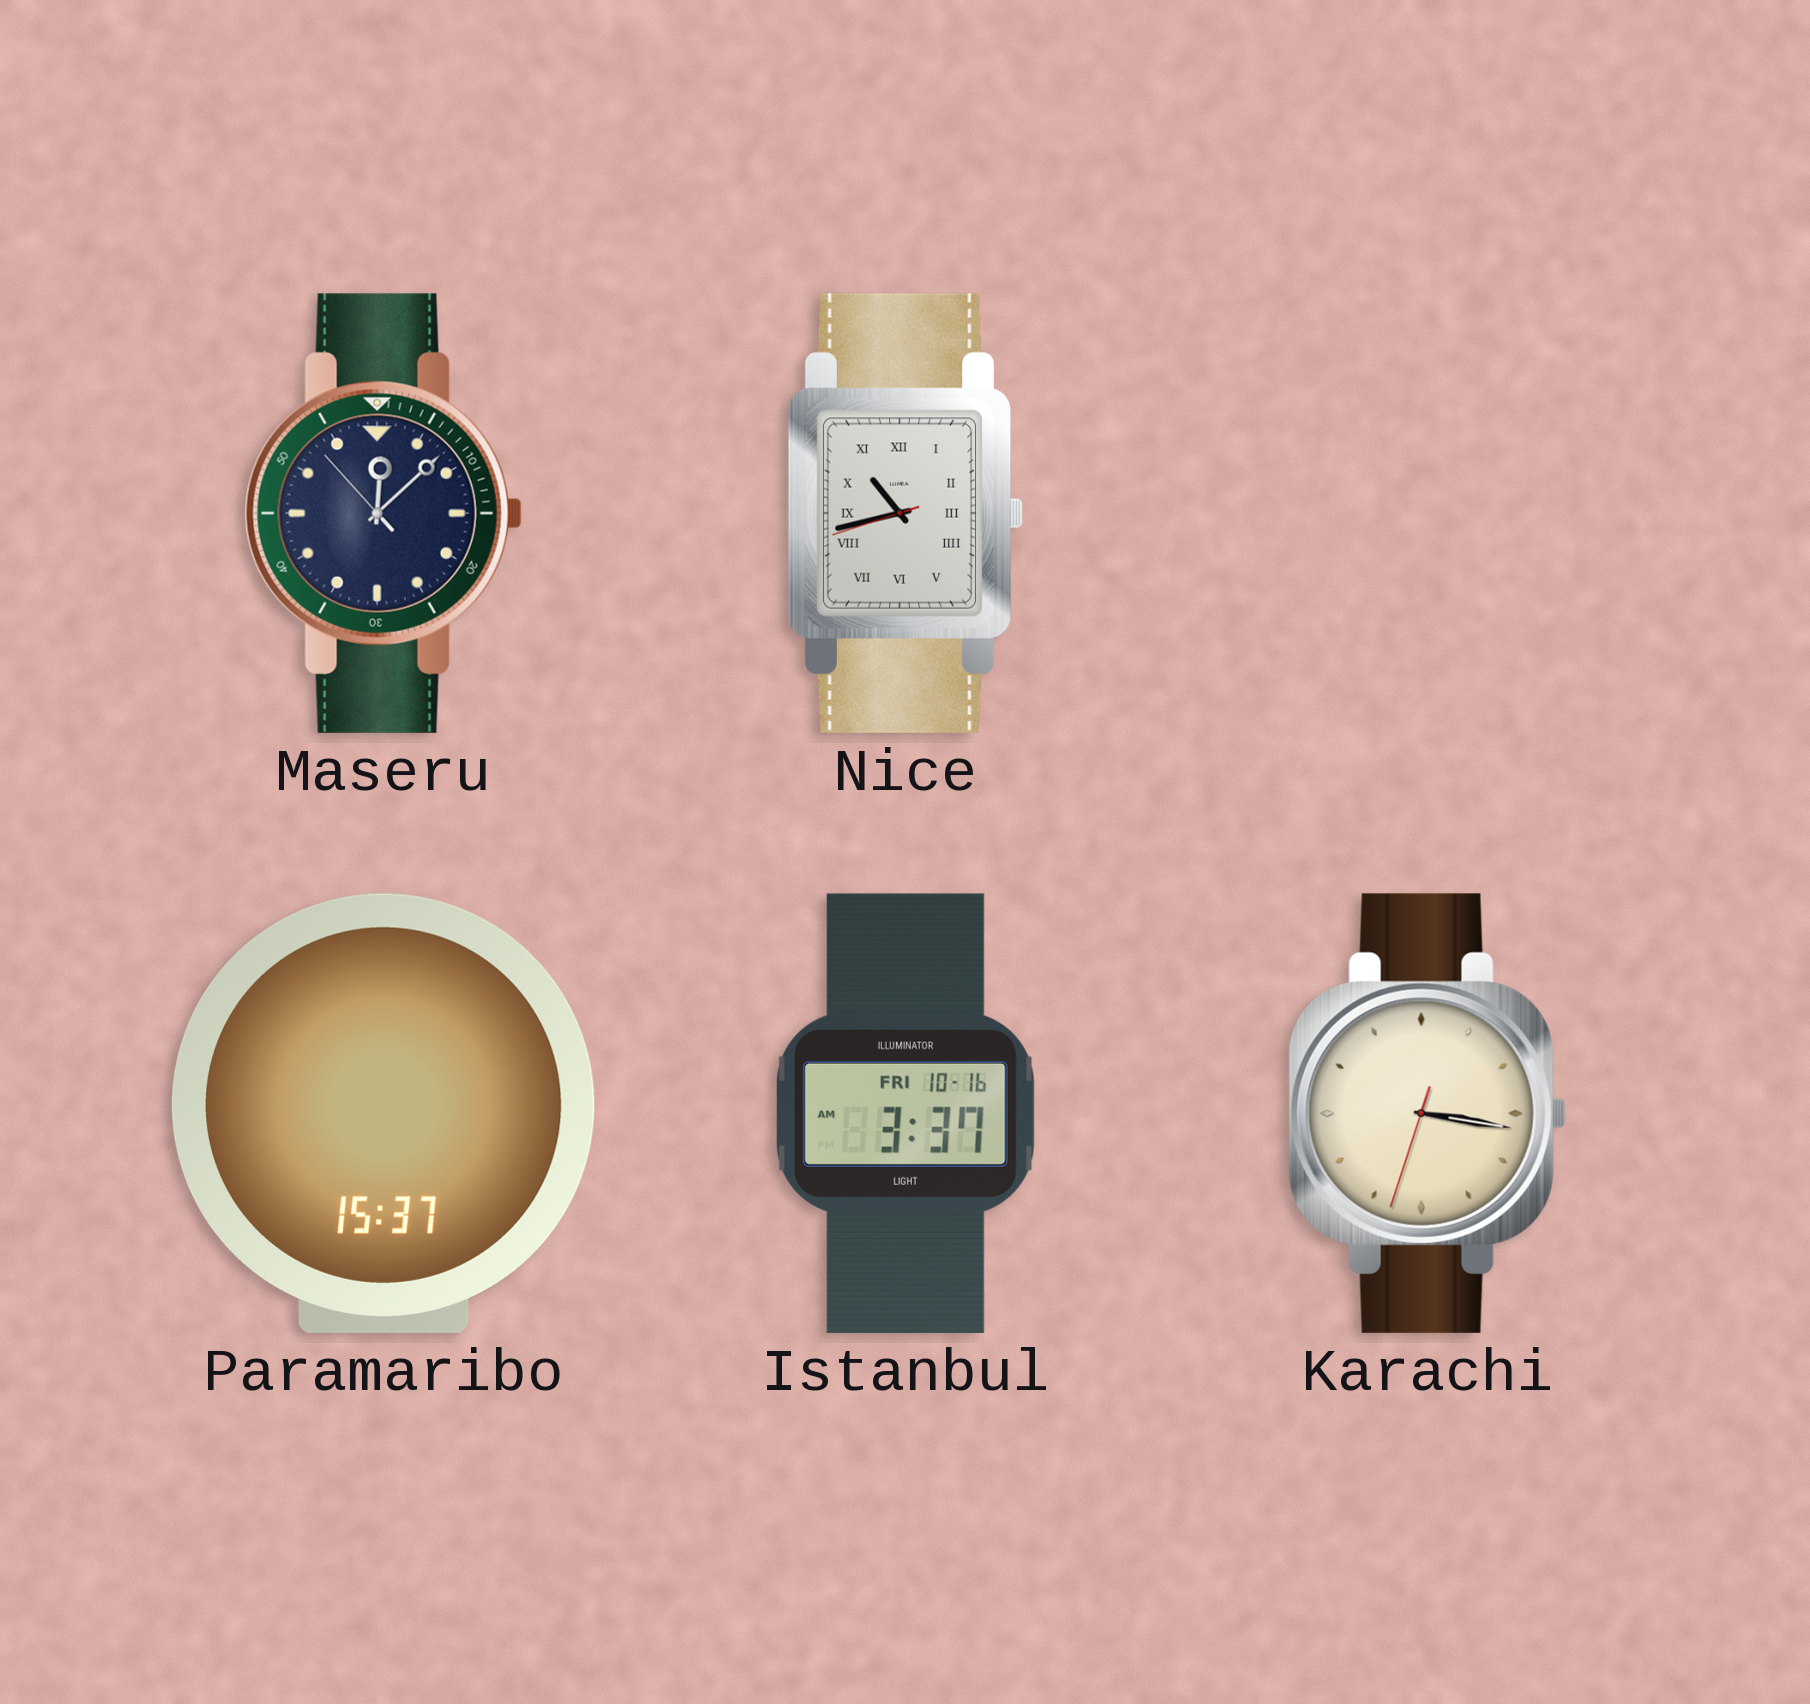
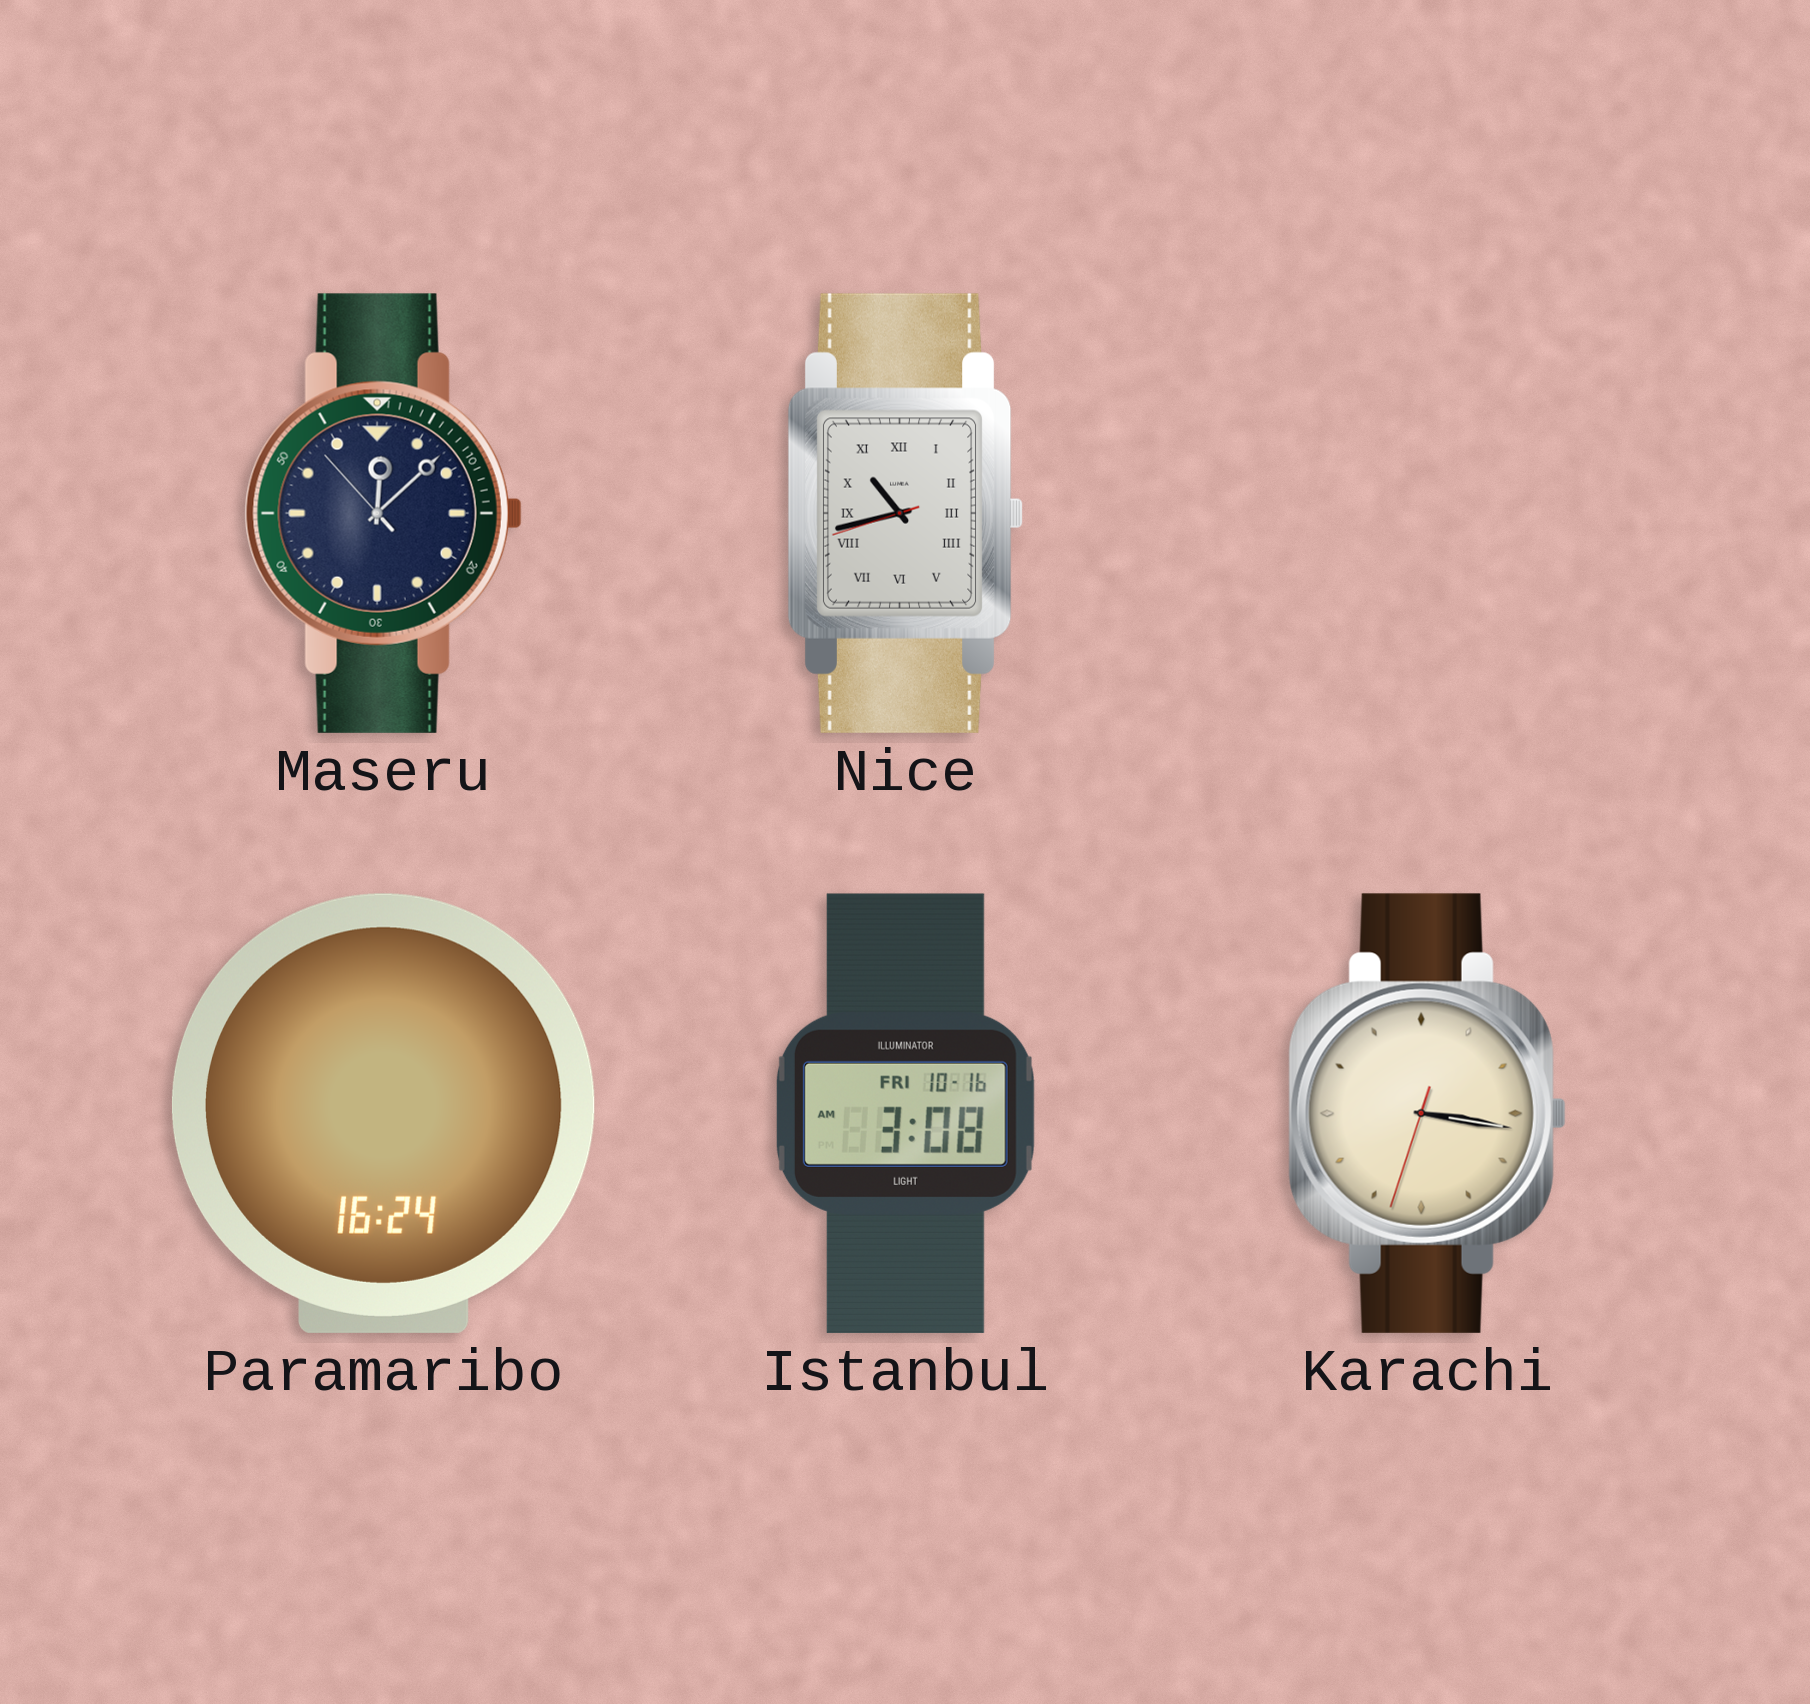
Paramaribo: 15:37 -> 16:24 (383, 1113)
Istanbul: 3:37 -> 3:08 (905, 1113)
